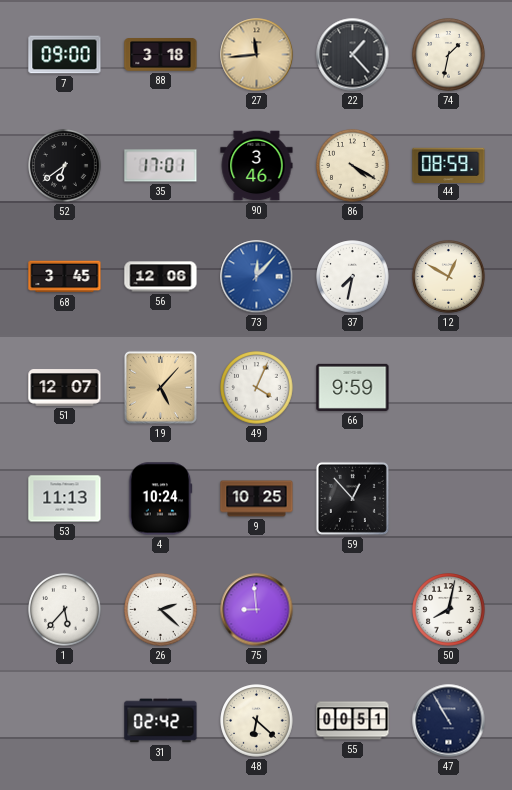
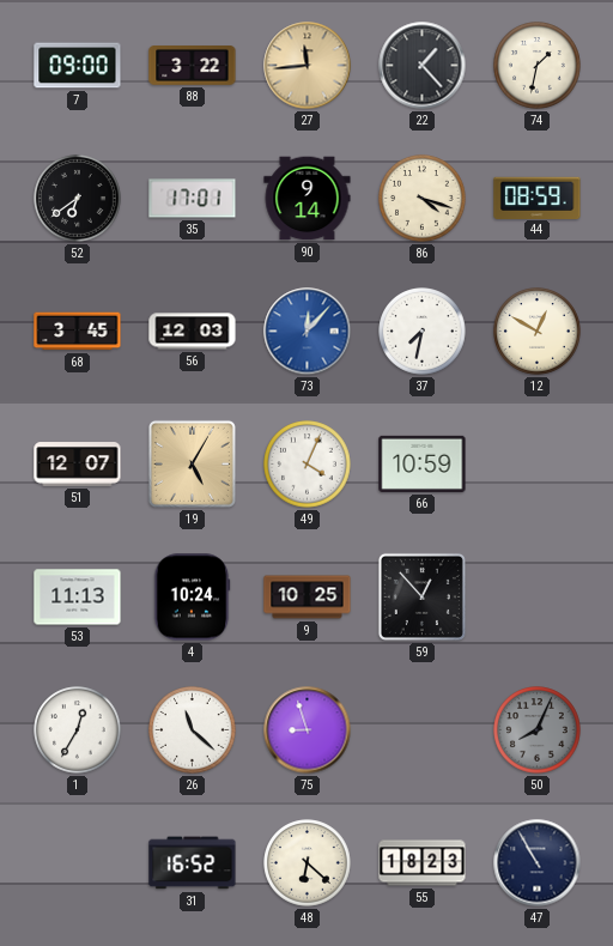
88: 3:18 -> 3:22 (193, 66)
90: 3:46 -> 9:14 (308, 199)
86: 4:20 -> 4:18 (423, 199)
56: 12:06 -> 12:03 (193, 332)
19: 5:07 -> 5:05 (192, 463)
66: 9:59 -> 10:59 (423, 463)
1: 5:37 -> 12:35 (78, 730)
26: 2:22 -> 11:22 (193, 730)
75: 8:59 -> 8:57 (308, 730)
50: 8:02 -> 8:04 (538, 730)
50 dial: white -> grey (538, 730)
31: 02:42 -> 16:52 (193, 863)
55: 00:51 -> 18:23 (423, 863)
